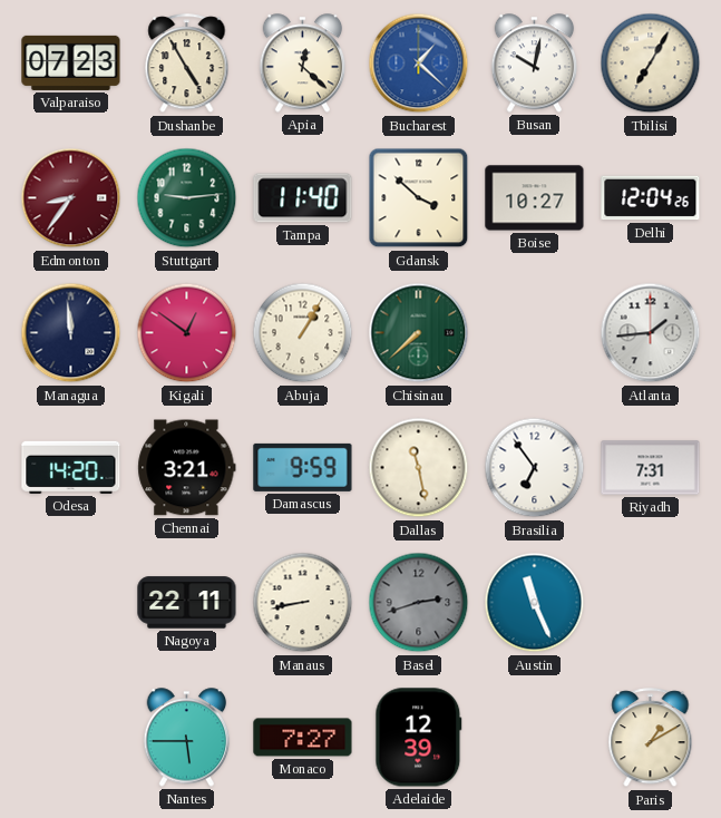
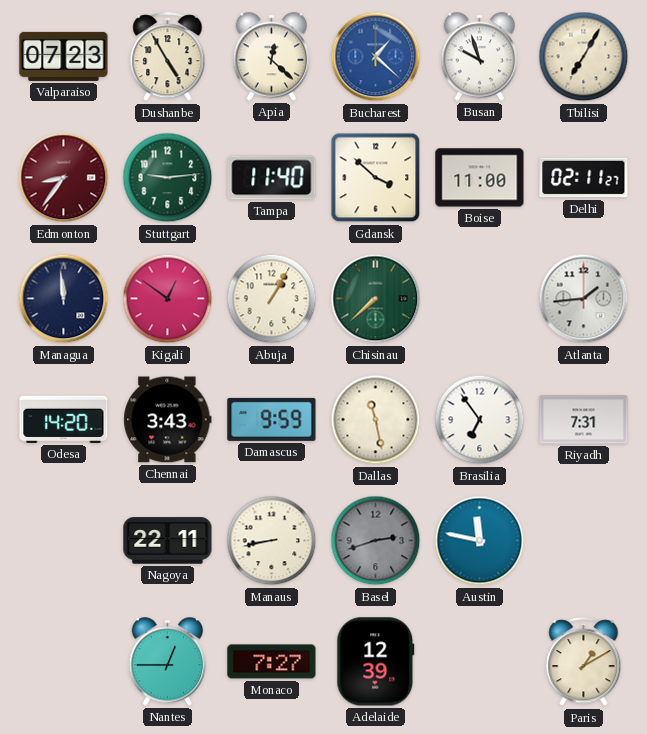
Busan: 10:02 -> 9:57 (480, 57)
Boise: 10:27 -> 11:00 (480, 178)
Delhi: 12:04 -> 02:11 (584, 178)
Chennai: 3:21 -> 3:43 (168, 420)
Austin: 11:26 -> 11:47 (480, 541)
Nantes: 5:45 -> 12:45 (168, 662)
